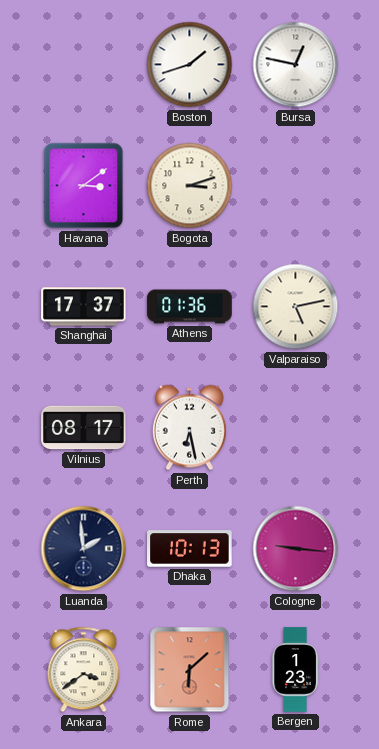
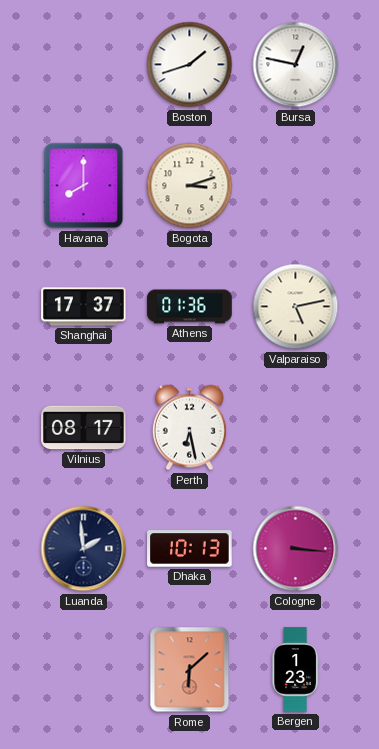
Havana: 3:09 -> 8:00 (84, 186)
Cologne: 9:16 -> 3:16 (296, 549)
Ankara: 3:39 -> none (84, 670)
